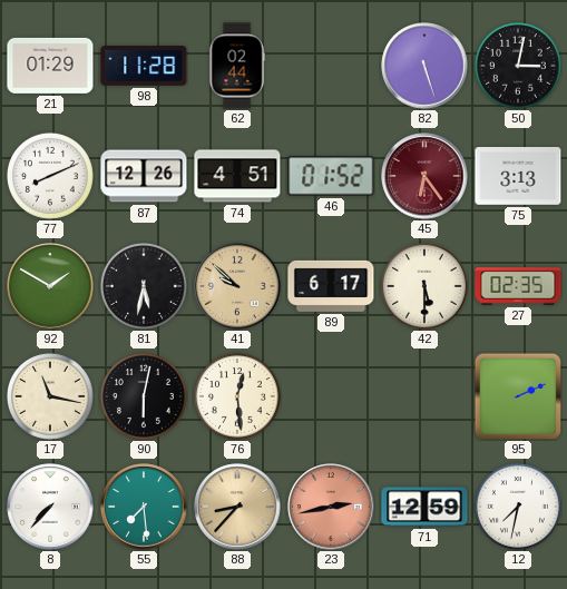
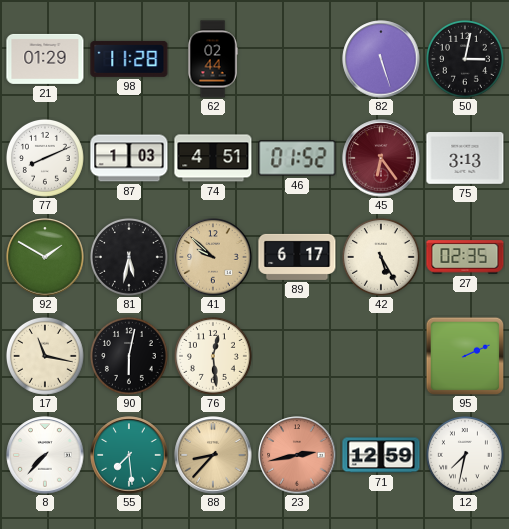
87: 12:26 -> 1:03 (129, 158)
42: 5:30 -> 5:25 (381, 257)
